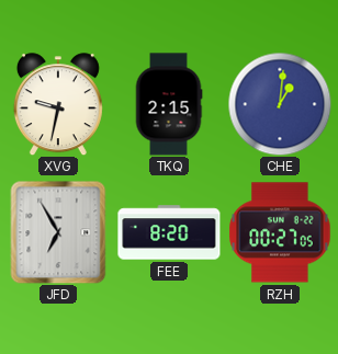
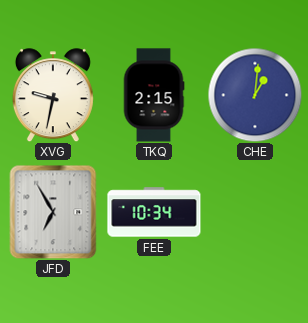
FEE: 8:20 -> 10:34 (154, 212)
RZH: 00:27 -> none (280, 232)
